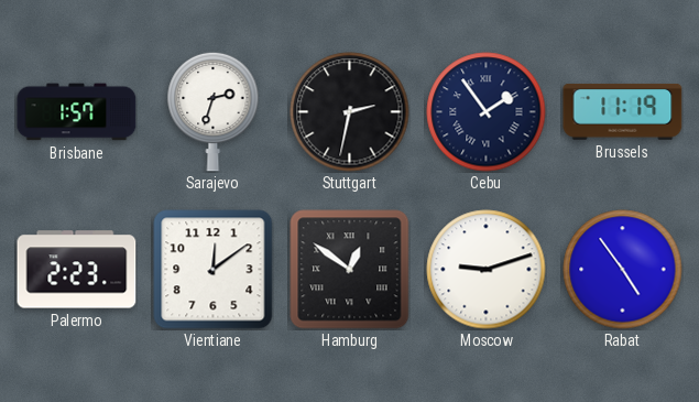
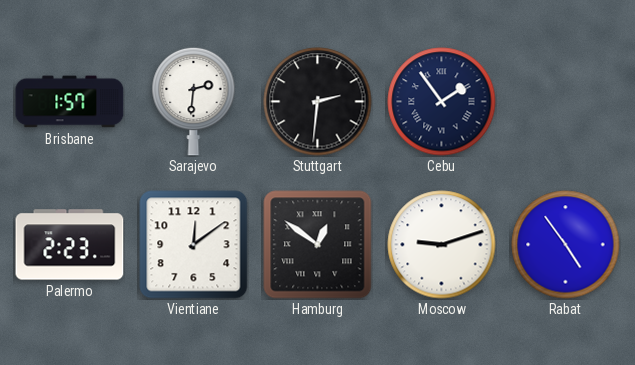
Sarajevo: 2:33 -> 2:31 (194, 101)
Stuttgart: 2:32 -> 2:31 (318, 102)
Brussels: 11:19 -> none (623, 111)
